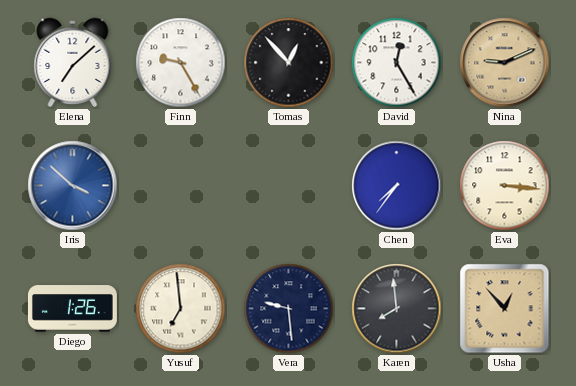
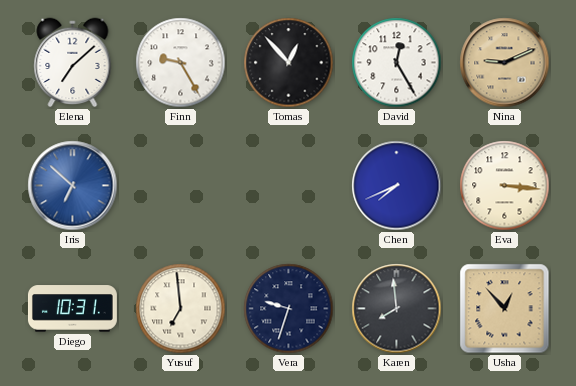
Iris: 3:52 -> 6:52 (73, 186)
Chen: 7:36 -> 7:41 (397, 186)
Diego: 1:26 -> 10:31 (72, 309)
Vera: 9:29 -> 9:33 (289, 309)
